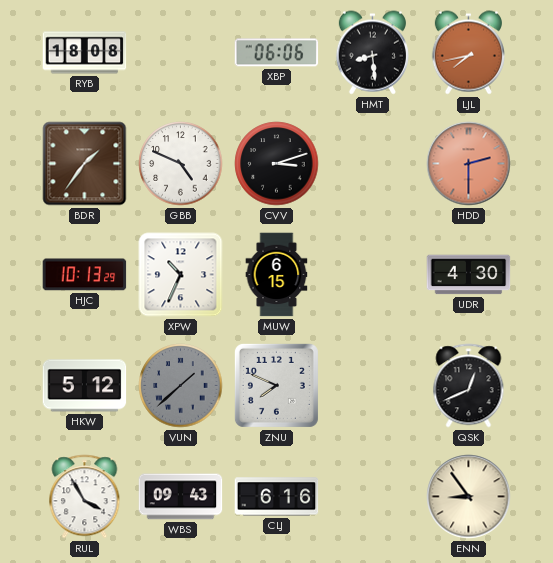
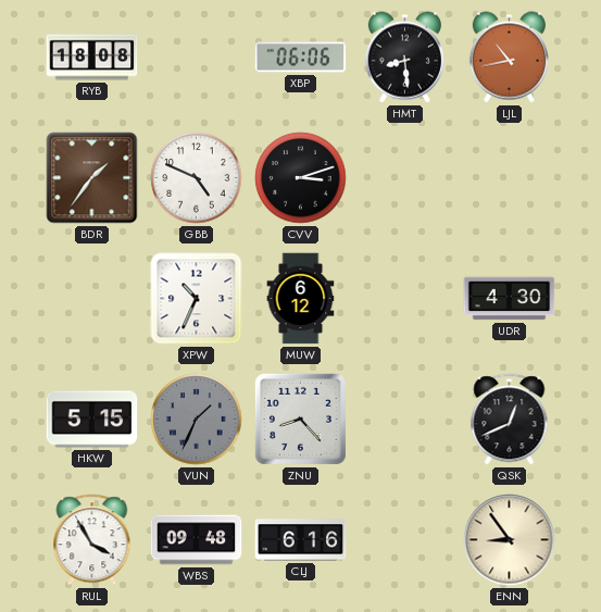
LJL: 7:43 -> 10:43 (509, 58)
HDD: 2:30 -> none (469, 164)
HJC: 10:13 -> none (85, 275)
MUW: 6:15 -> 6:12 (301, 299)
HKW: 5:12 -> 5:15 (92, 420)
VUN: 1:38 -> 1:34 (197, 420)
ZNU: 7:49 -> 8:23 (300, 419)
WBS: 09:43 -> 09:48 (197, 540)
